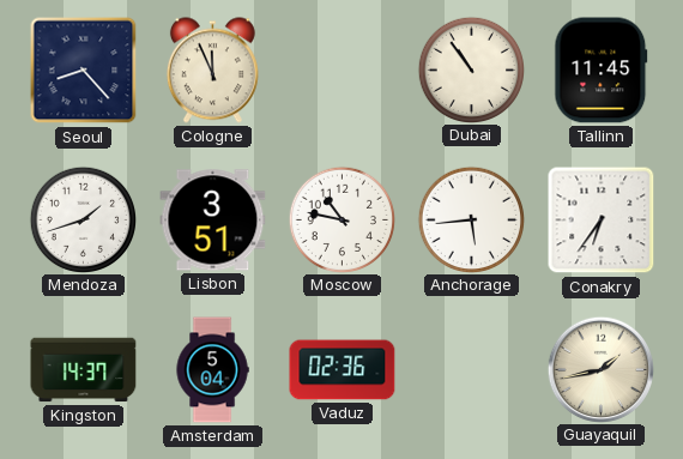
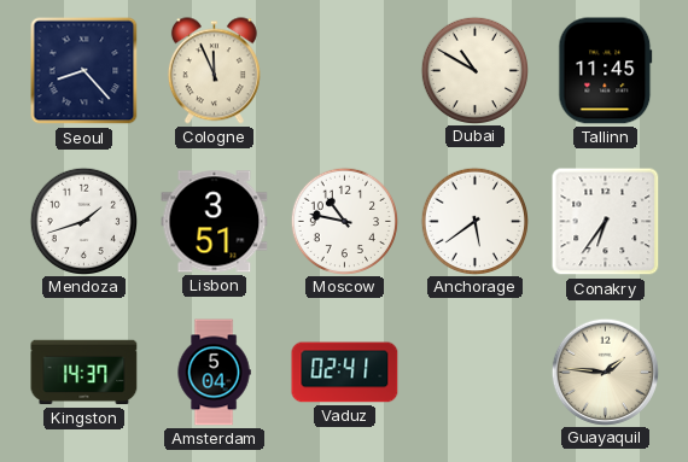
Dubai: 10:54 -> 10:50 (474, 70)
Anchorage: 5:44 -> 5:39 (474, 221)
Vaduz: 02:36 -> 02:41 (345, 373)
Guayaquil: 1:43 -> 1:46 (605, 372)
